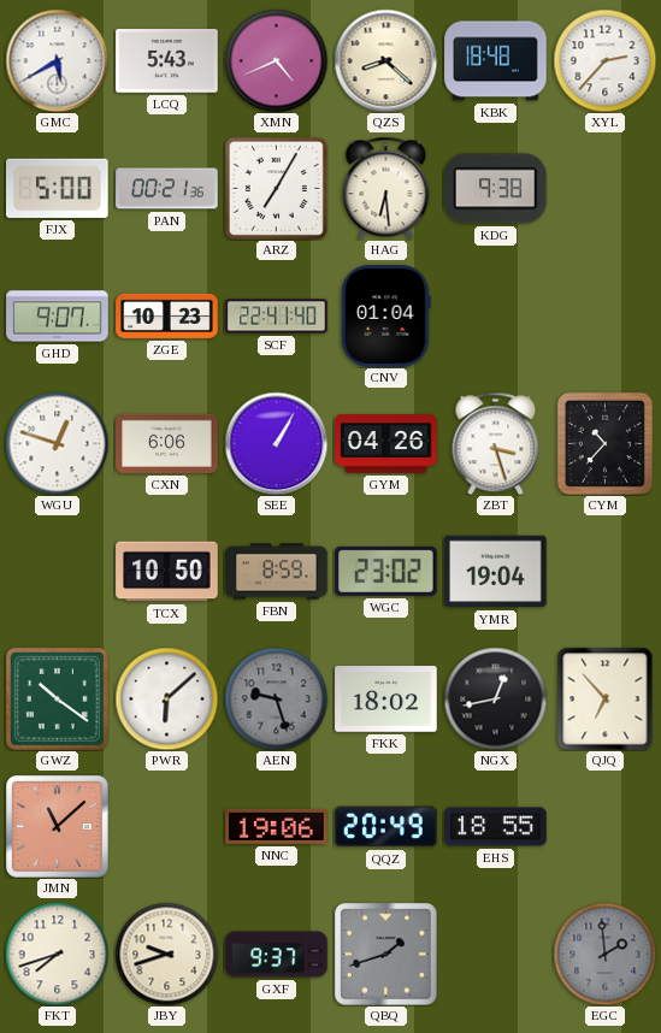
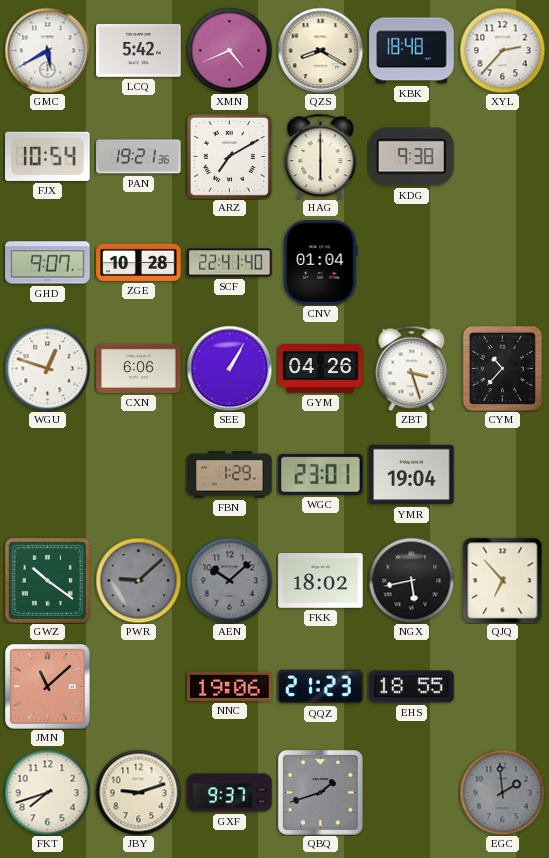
LCQ: 5:43 -> 5:42 (139, 50)
QZS: 8:22 -> 8:20 (320, 50)
FJX: 5:00 -> 10:54 (48, 156)
PAN: 00:21 -> 19:21 (139, 157)
ARZ: 7:05 -> 7:10 (229, 156)
HAG: 6:29 -> 6:00 (321, 156)
ZGE: 10:23 -> 10:28 (139, 262)
TCX: 10:50 -> none (167, 572)
FBN: 8:59 -> 1:29 (230, 475)
WGC: 23:02 -> 23:01 (321, 474)
PWR: 6:08 -> 9:08 (138, 580)
PWR dial: white -> grey (138, 580)
AEN: 9:27 -> 10:08 (229, 580)
NGX: 12:43 -> 5:43 (411, 580)
QQZ: 20:49 -> 21:23 (321, 687)
JBY: 9:42 -> 9:12 (138, 792)
